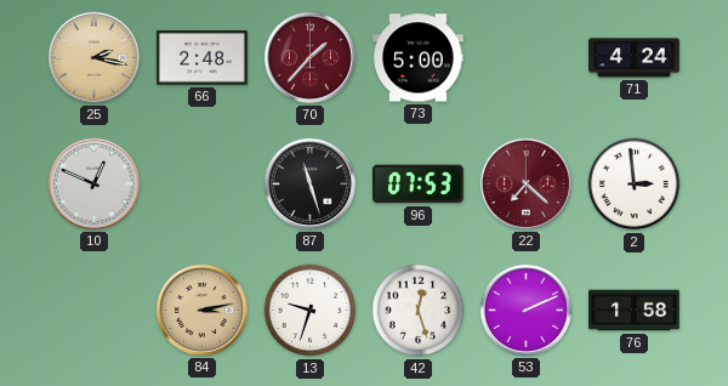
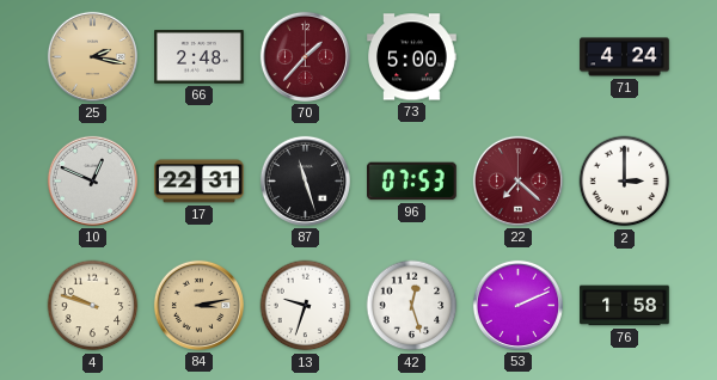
17: none -> 22:31 (200, 182)
2: 2:59 -> 3:00 (625, 182)
4: none -> 9:48 (93, 306)
